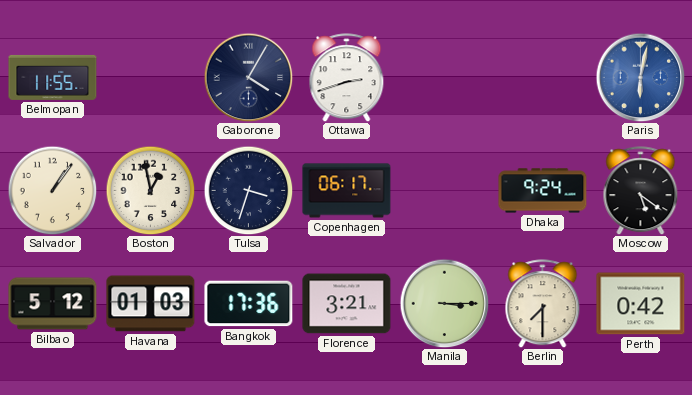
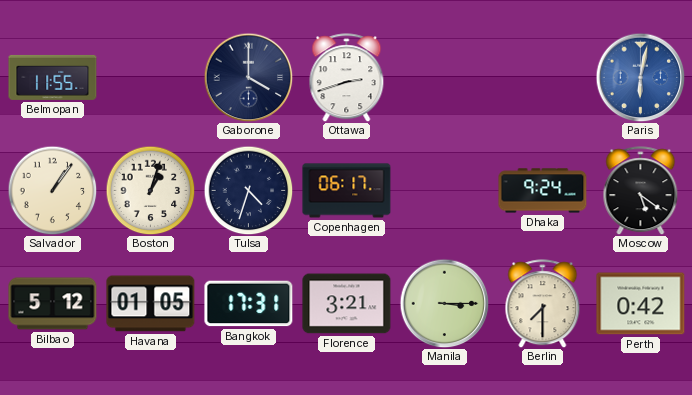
Gaborone: 4:05 -> 4:00 (248, 77)
Boston: 12:58 -> 1:03 (150, 190)
Tulsa: 3:33 -> 4:33 (248, 190)
Havana: 01:03 -> 01:05 (151, 304)
Bangkok: 17:36 -> 17:31 (249, 304)
